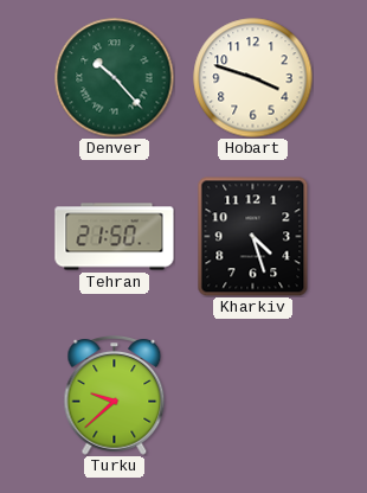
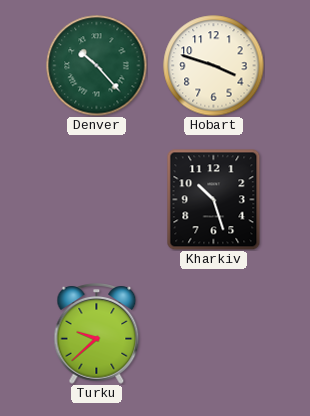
Tehran: 21:50 -> none (115, 237)
Kharkiv: 4:27 -> 10:27 (214, 199)
